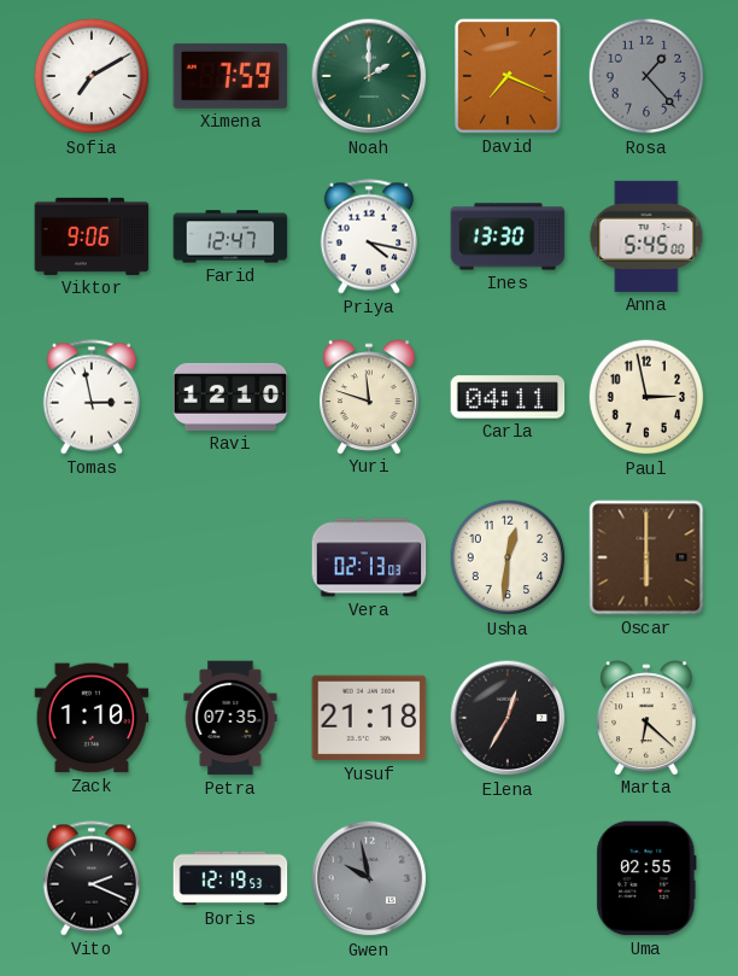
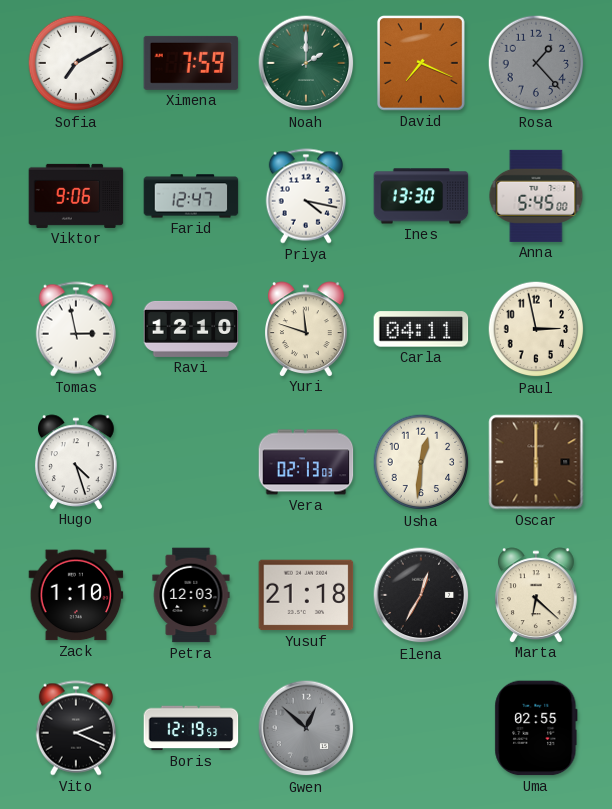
Hugo: none -> 4:27 (77, 462)
Petra: 07:35 -> 12:03 (191, 595)
Gwen: 9:58 -> 12:52 (306, 728)
